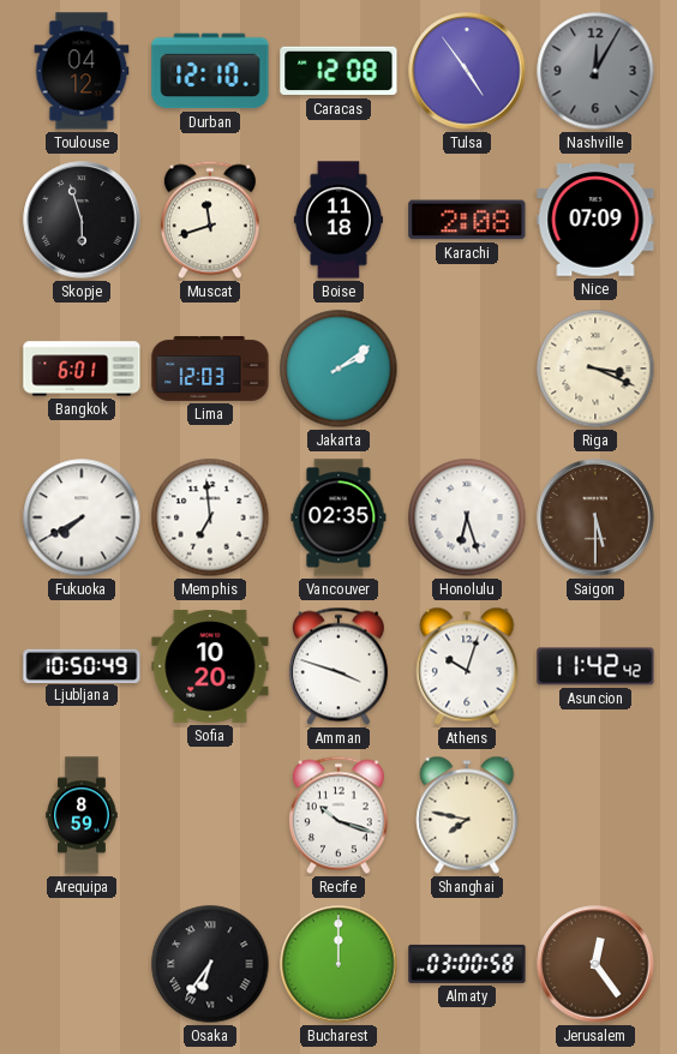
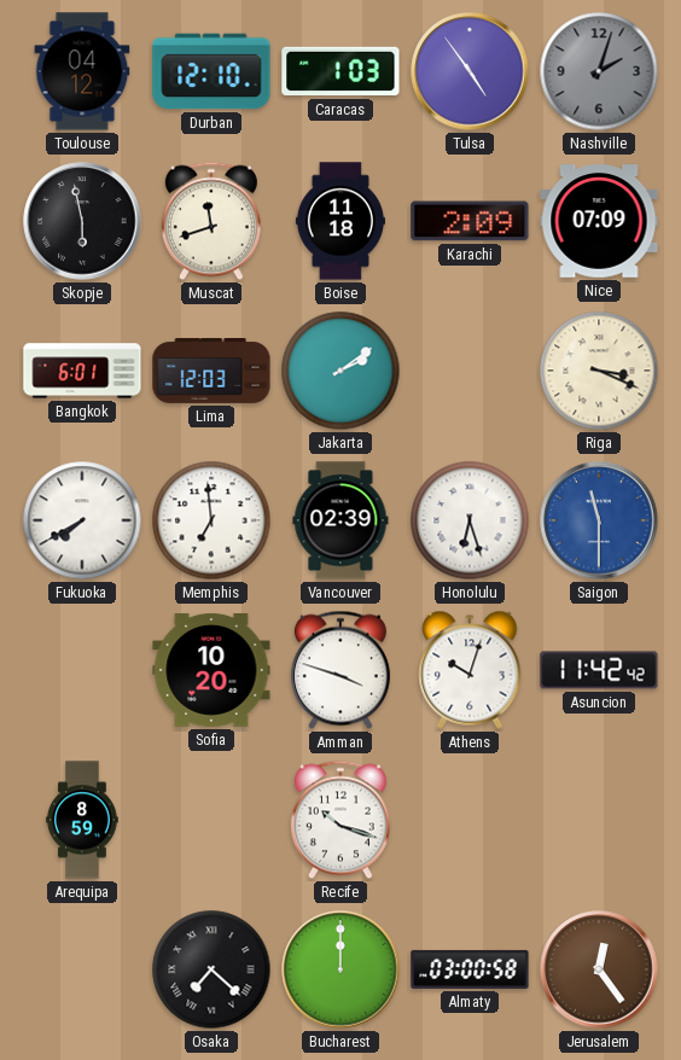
Caracas: 12:08 -> 1:03 (340, 71)
Nashville: 12:05 -> 2:03 (599, 71)
Skopje: 5:57 -> 5:58 (82, 221)
Karachi: 2:08 -> 2:09 (470, 221)
Vancouver: 02:35 -> 02:39 (340, 520)
Saigon: 5:30 -> 11:30 (599, 520)
Saigon dial: brown -> blue (599, 520)
Ljubljana: 10:50 -> none (82, 665)
Shanghai: 7:47 -> none (467, 815)
Osaka: 6:36 -> 7:22 (211, 969)
